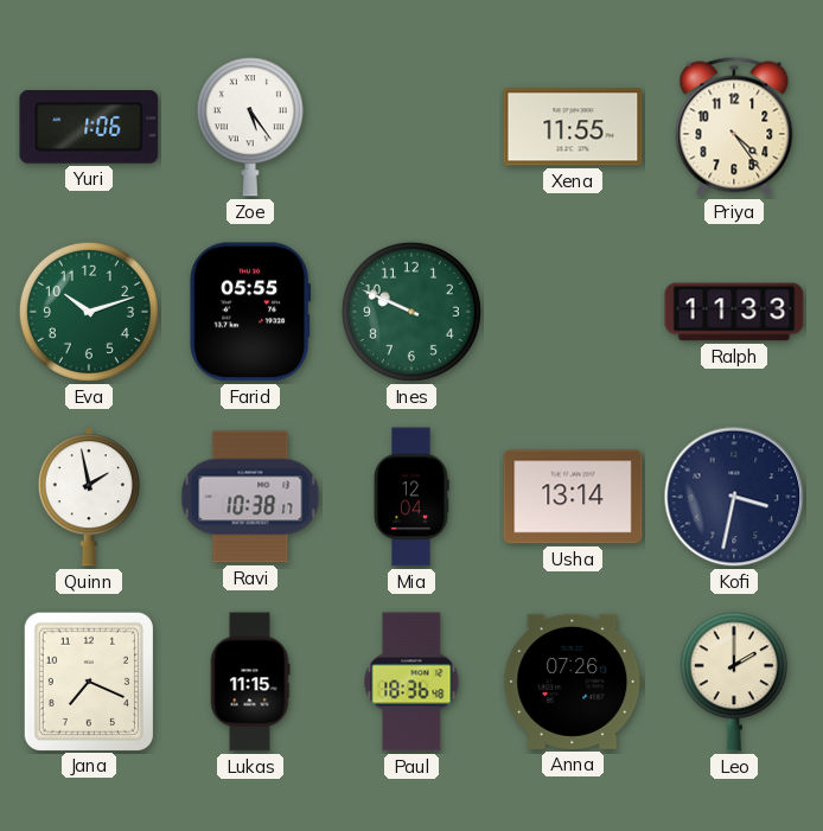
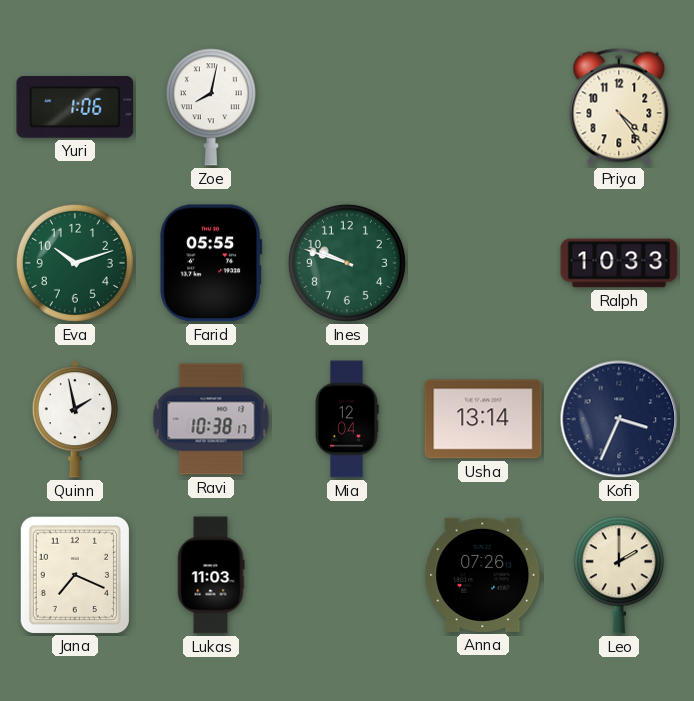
Zoe: 5:24 -> 8:02 (211, 107)
Xena: 11:55 -> none (573, 127)
Ines: 9:49 -> 9:48 (347, 263)
Ralph: 11:33 -> 10:33 (619, 263)
Kofi: 3:32 -> 3:34 (619, 419)
Lukas: 11:15 -> 11:03 (211, 575)
Paul: 18:36 -> none (411, 682)
